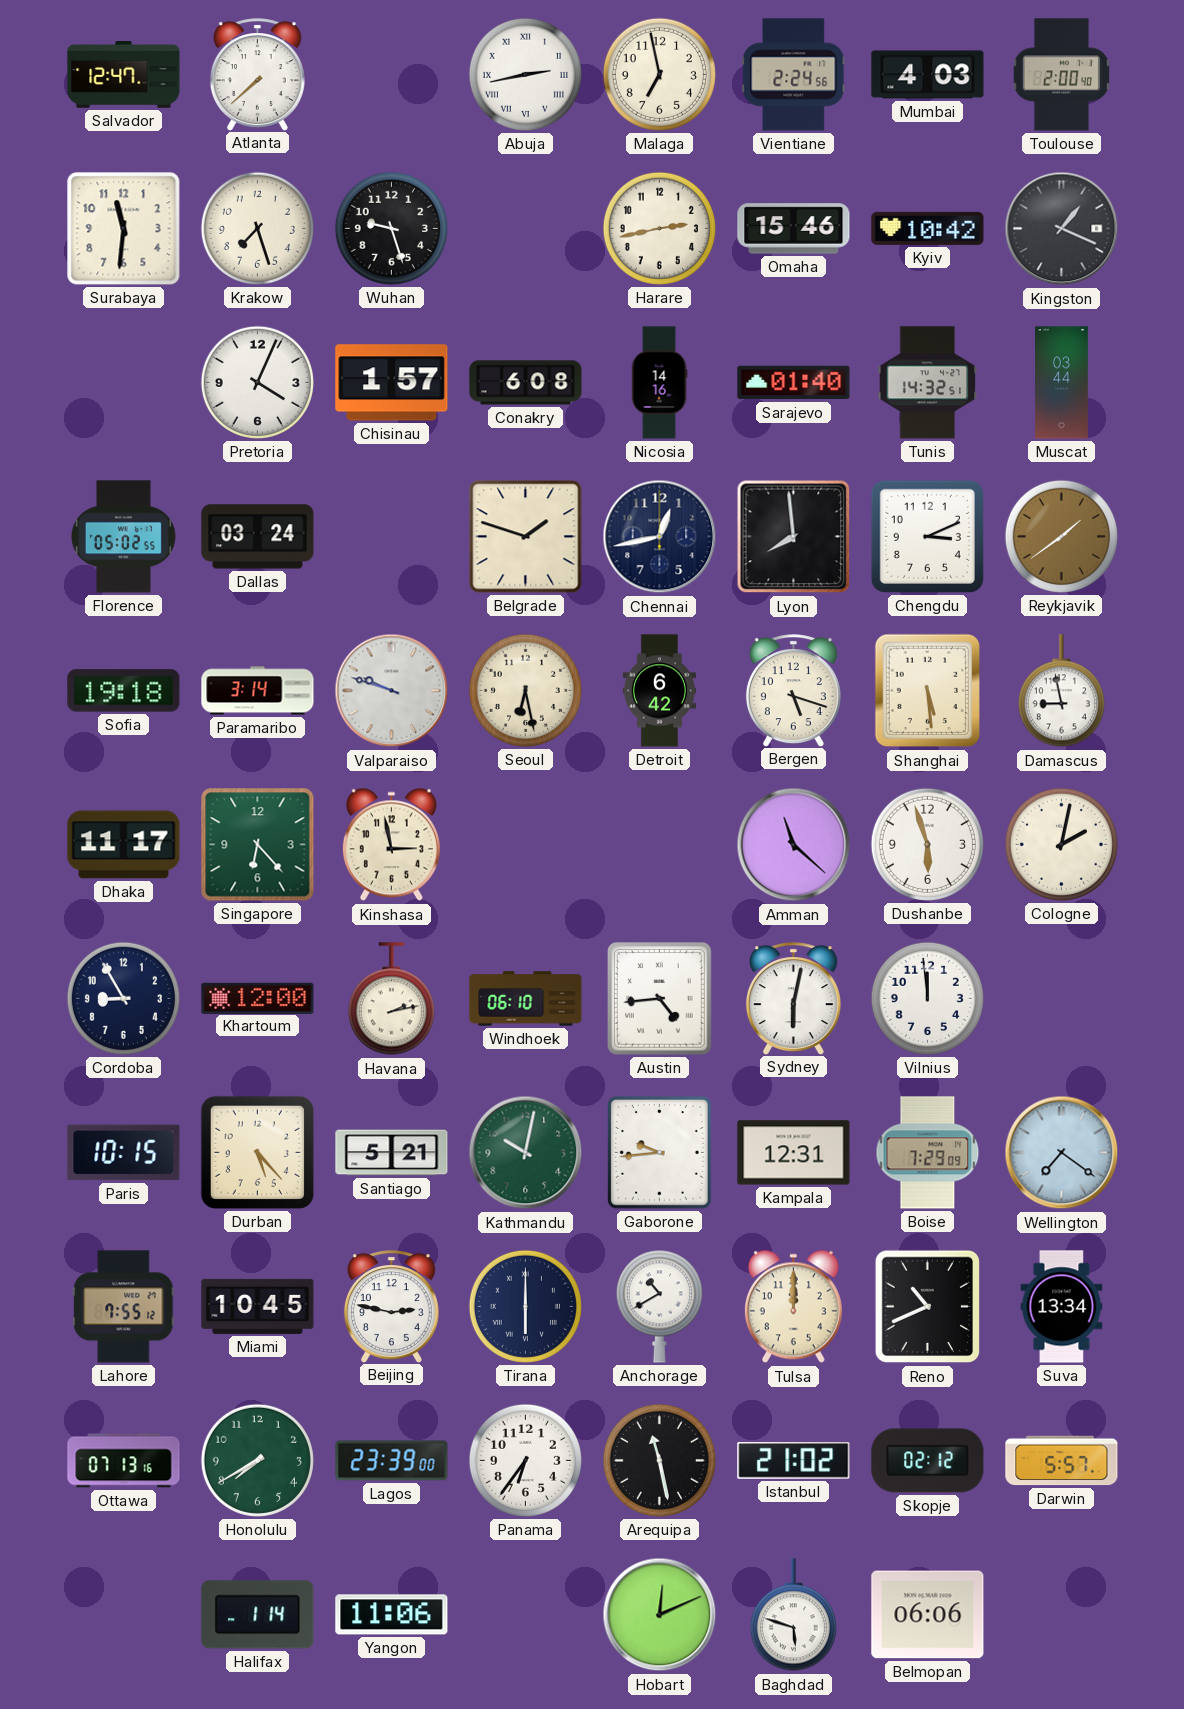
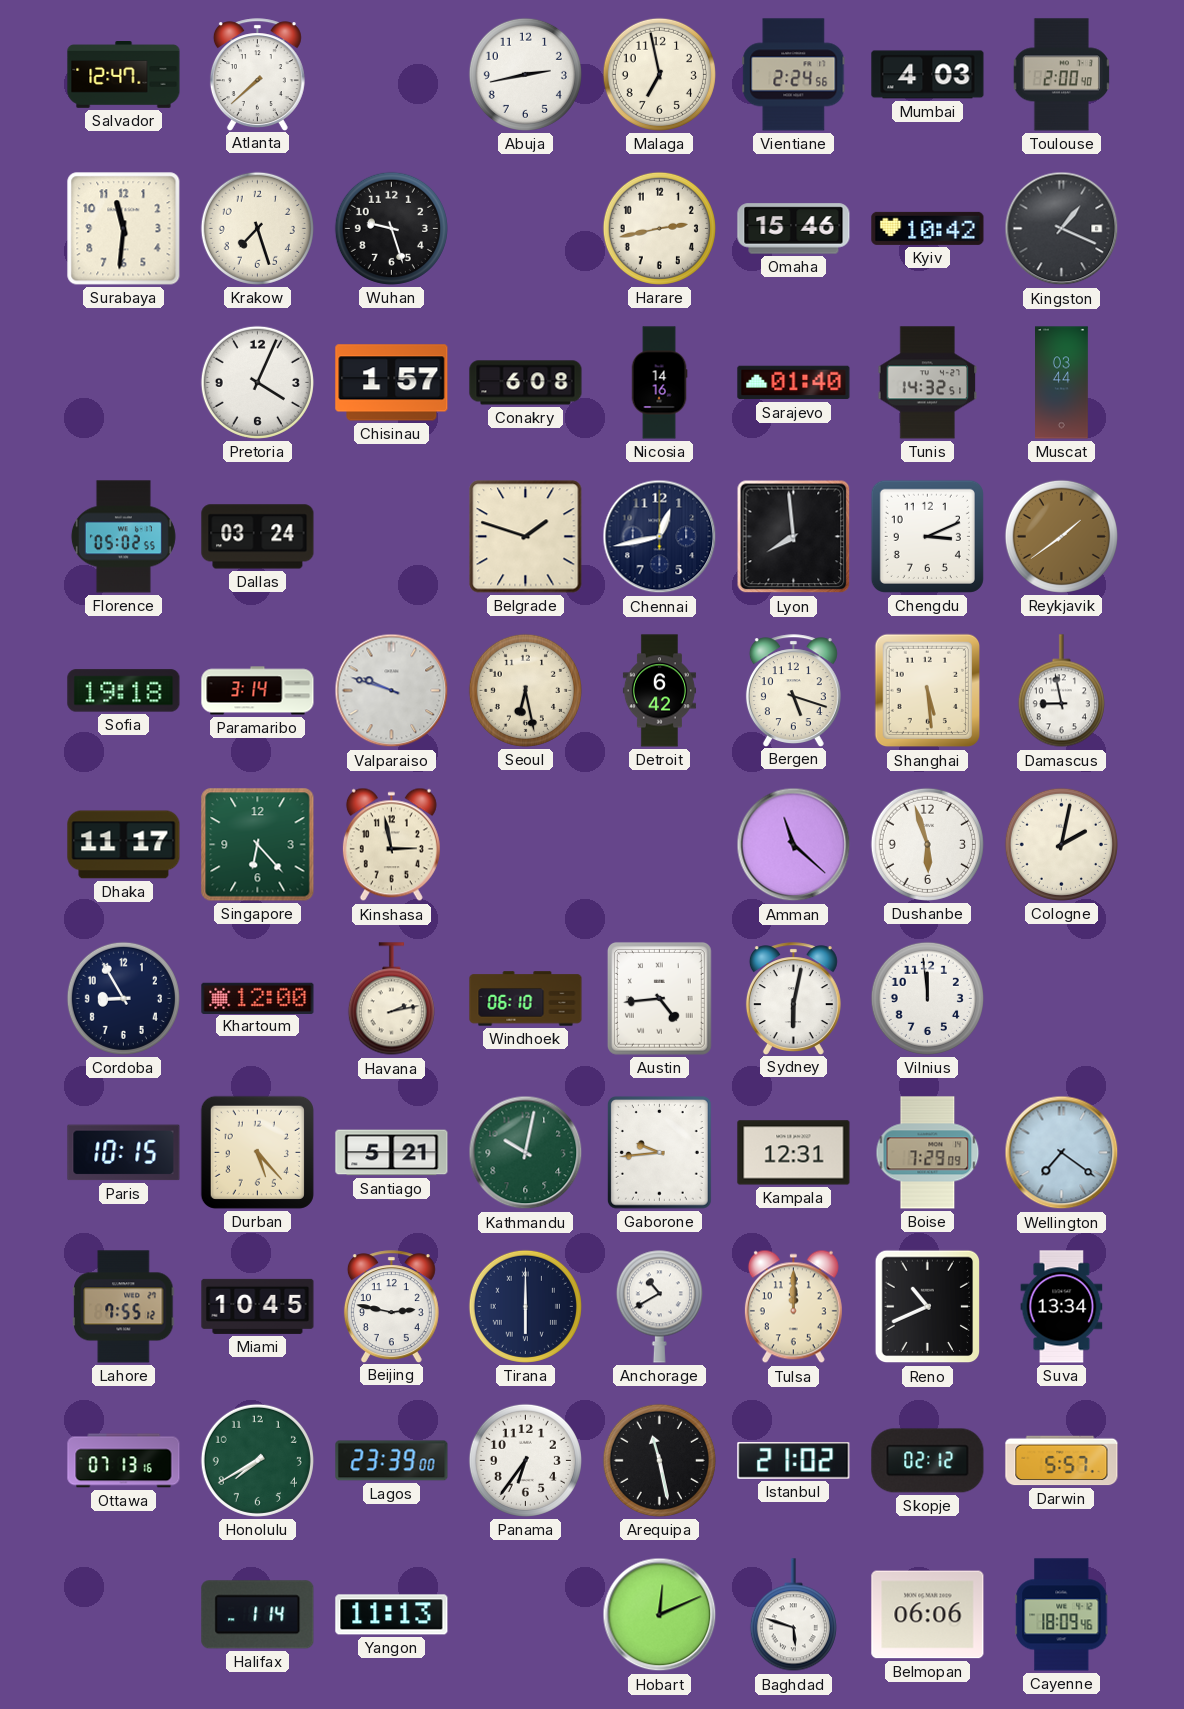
Abuja numerals: Roman -> Arabic (525, 74)
Yangon: 11:06 -> 11:13 (392, 1615)
Cayenne: none -> 18:09 (1062, 1615)
